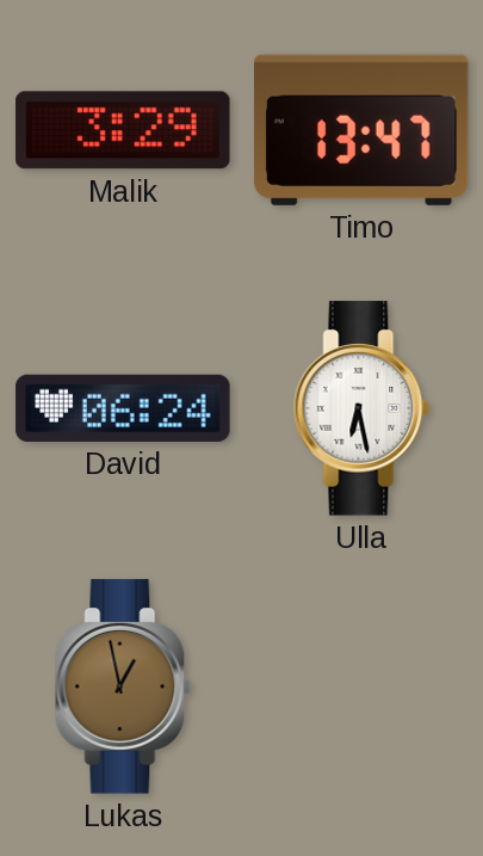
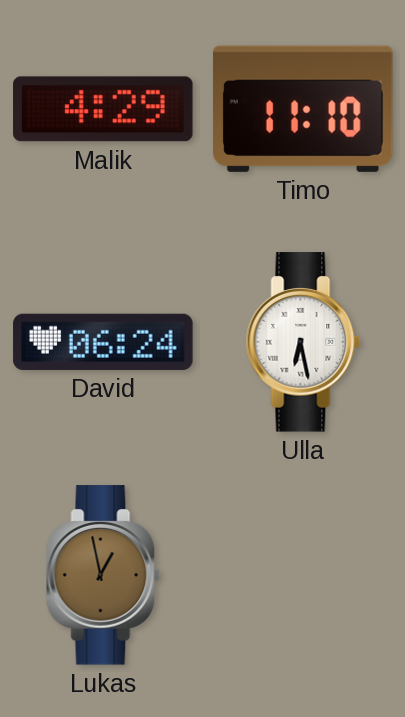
Malik: 3:29 -> 4:29 (103, 109)
Timo: 13:47 -> 11:10 (303, 109)
